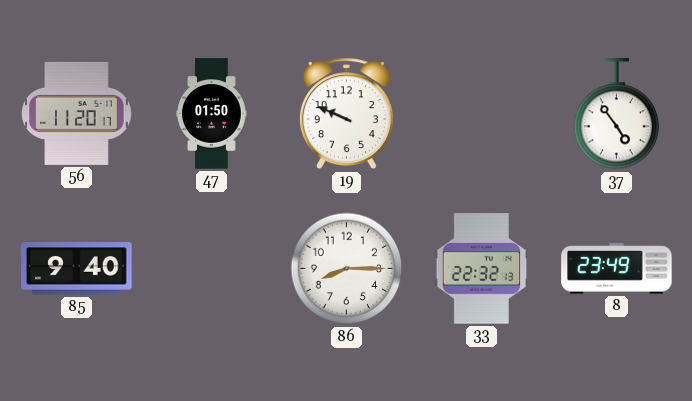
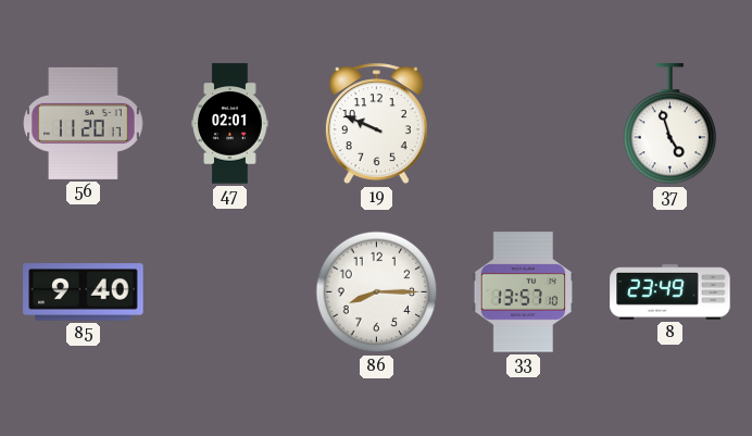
47: 01:50 -> 02:01 (230, 124)
37: 4:54 -> 4:57 (670, 124)
33: 22:32 -> 13:57 (524, 292)
